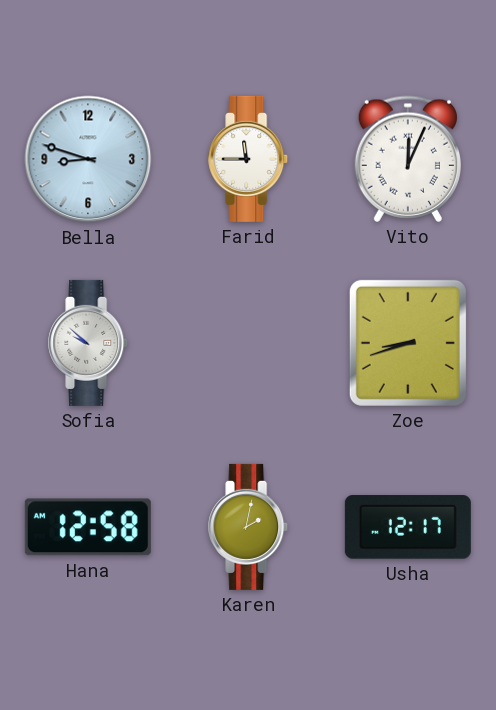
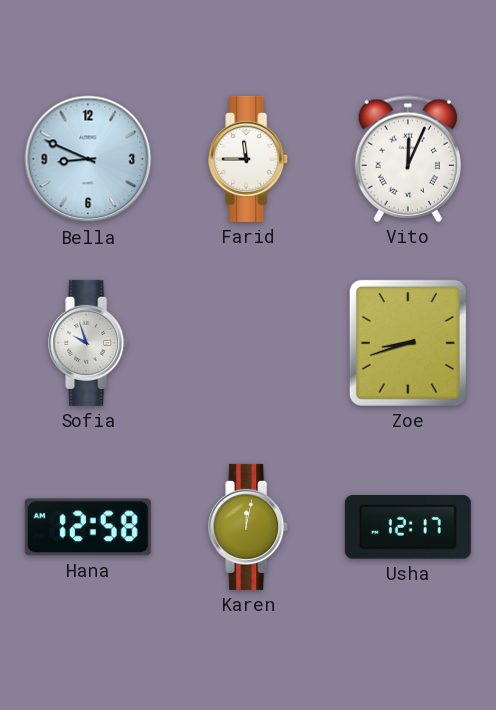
Bella: 8:48 -> 8:49 (88, 159)
Sofia: 9:52 -> 9:57 (89, 343)
Karen: 2:02 -> 12:02 (249, 527)
